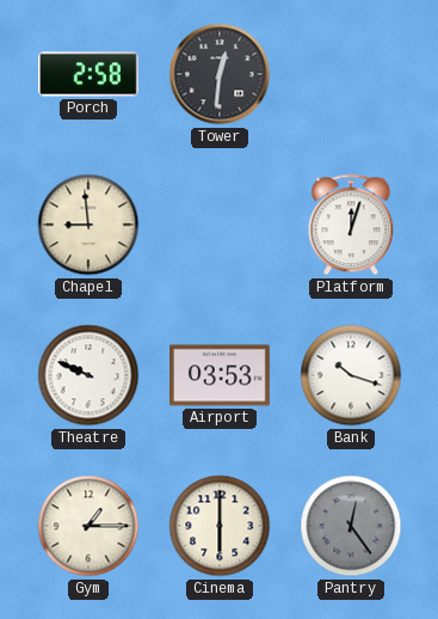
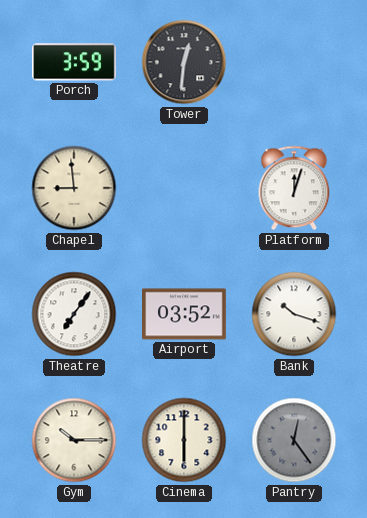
Porch: 2:58 -> 3:59 (75, 62)
Theatre: 9:49 -> 7:06 (74, 314)
Airport: 03:53 -> 03:52 (184, 314)
Gym: 1:15 -> 10:15 (74, 440)
